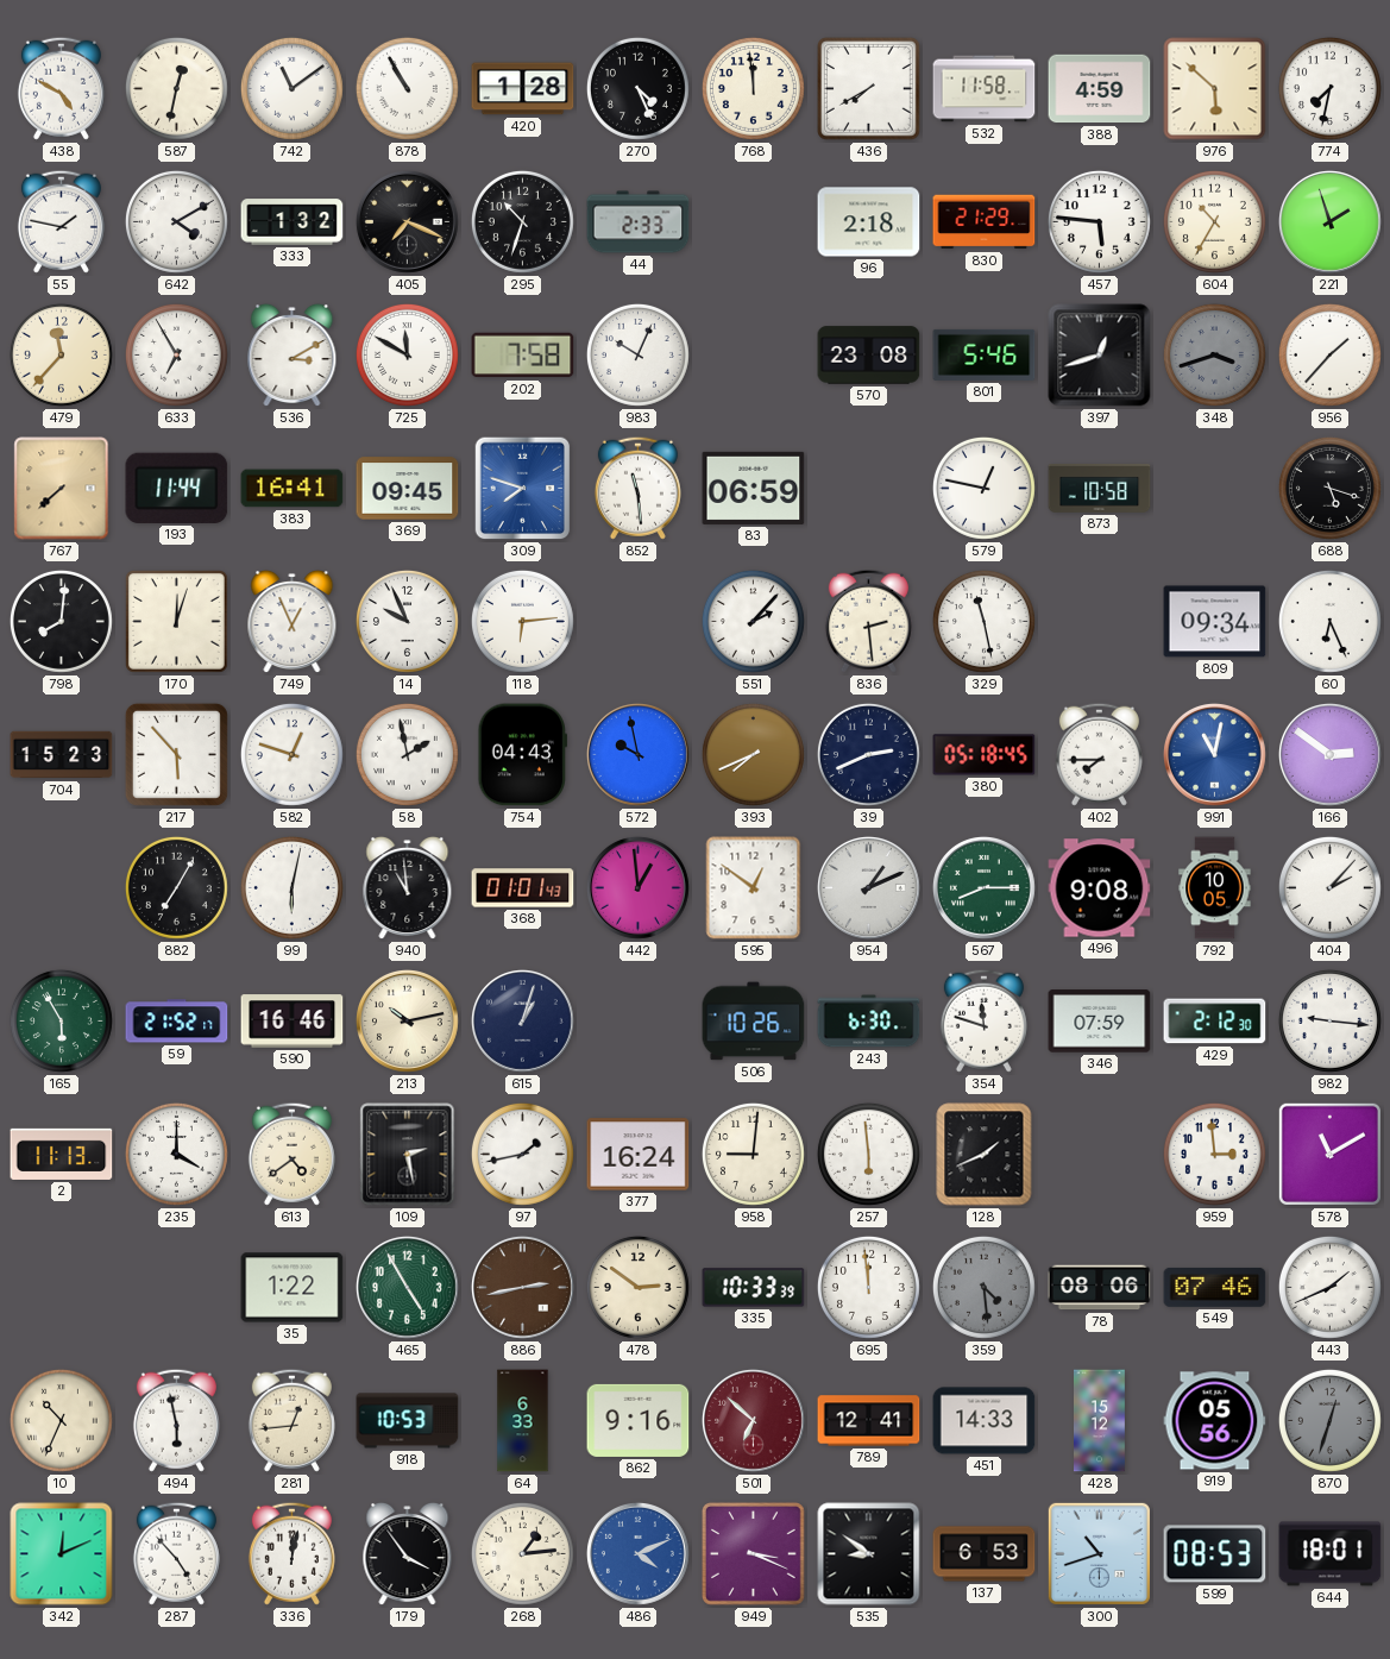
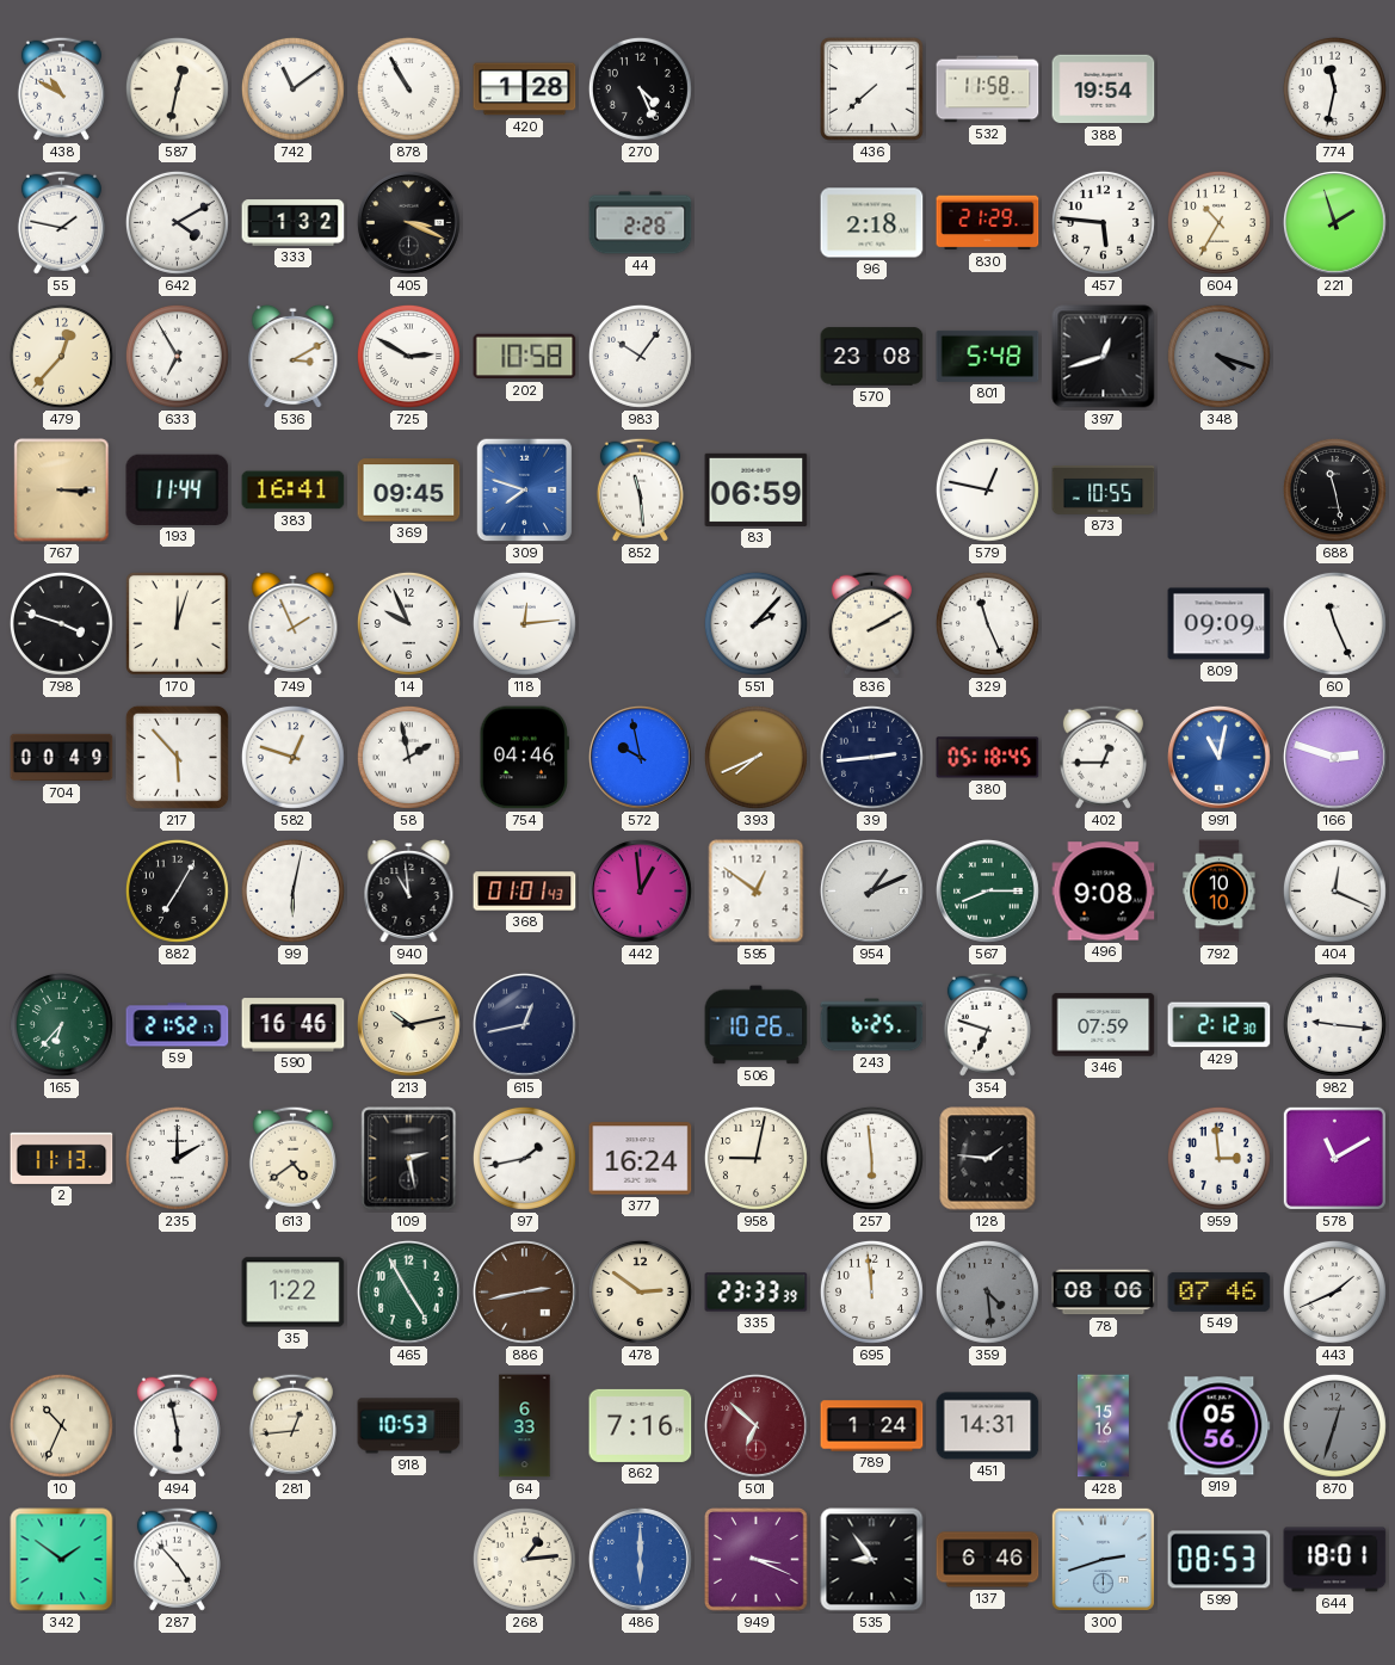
438: 4:50 -> 10:50 (61, 88)
768: 11:59 -> none (753, 88)
436: 7:40 -> 7:38 (872, 90)
388: 4:59 -> 19:54 (1104, 90)
976: 5:52 -> none (1215, 89)
774: 7:32 -> 11:32 (1334, 88)
405: 7:19 -> 3:19 (408, 222)
295: 10:33 -> none (522, 221)
44: 2:33 -> 2:28 (641, 223)
479: 11:37 -> 12:37 (61, 356)
725: 11:50 -> 2:50 (408, 356)
202: 7:58 -> 10:58 (525, 357)
983: 10:04 -> 10:06 (640, 356)
801: 5:46 -> 5:48 (988, 356)
348: 3:42 -> 4:18 (1218, 356)
956: 1:37 -> none (1329, 354)
767: 7:38 -> 3:15 (62, 491)
873: 10:58 -> 10:55 (1104, 491)
688: 5:18 -> 11:28 (1334, 489)
798: 8:01 -> 3:48 (61, 623)
749: 12:56 -> 1:56 (294, 624)
118: 6:14 -> 12:14 (524, 623)
836: 2:29 -> 2:10 (871, 623)
329: 11:28 -> 11:26 (987, 623)
809: 09:34 -> 09:09 (1220, 624)
60: 6:26 -> 11:26 (1334, 623)
704: 15:23 -> 00:49 (62, 758)
754: 04:43 -> 04:46 (524, 758)
39: 2:41 -> 2:44 (871, 757)
402: 7:45 -> 12:45 (1103, 757)
166: 2:51 -> 2:48 (1334, 757)
792: 10:05 -> 10:10 (1220, 892)
404: 2:07 -> 12:19 (1334, 890)
165: 5:55 -> 6:37 (61, 1024)
615: 1:03 -> 12:43 (524, 1024)
243: 6:30 -> 6:25 (872, 1025)
354: 11:48 -> 6:48 (987, 1024)
235: 4:00 -> 2:00 (177, 1158)
958: 9:01 -> 9:02 (755, 1158)
128: 1:41 -> 1:46 (988, 1159)
335: 10:33 -> 23:33 (757, 1293)
862: 9:16 -> 7:16 (641, 1425)
789: 12:41 -> 1:24 (872, 1426)
451: 14:33 -> 14:31 (988, 1426)
428: 15:12 -> 15:16 (1104, 1426)
342: 12:11 -> 1:51 (62, 1560)
336: 12:02 -> none (291, 1553)
179: 3:54 -> none (408, 1554)
486: 4:11 -> 6:00 (640, 1559)
535: 8:51 -> 8:54 (872, 1560)
137: 6:53 -> 6:46 (988, 1560)
300: 10:42 -> 2:42 (1103, 1559)
